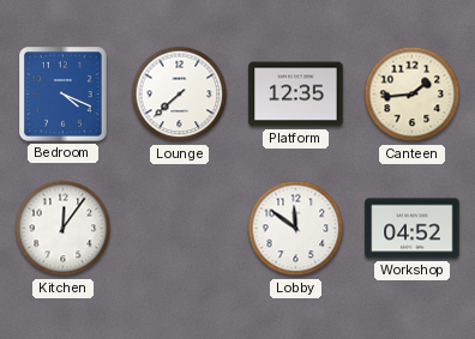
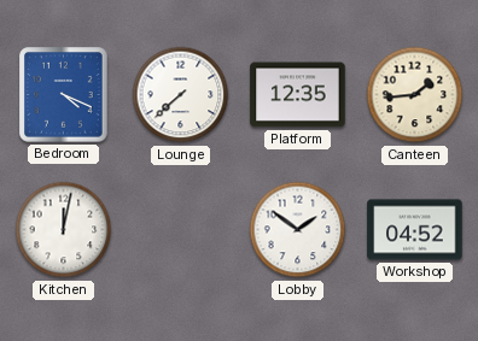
Kitchen: 12:06 -> 12:02 (64, 230)
Lobby: 11:51 -> 1:51 (298, 230)
